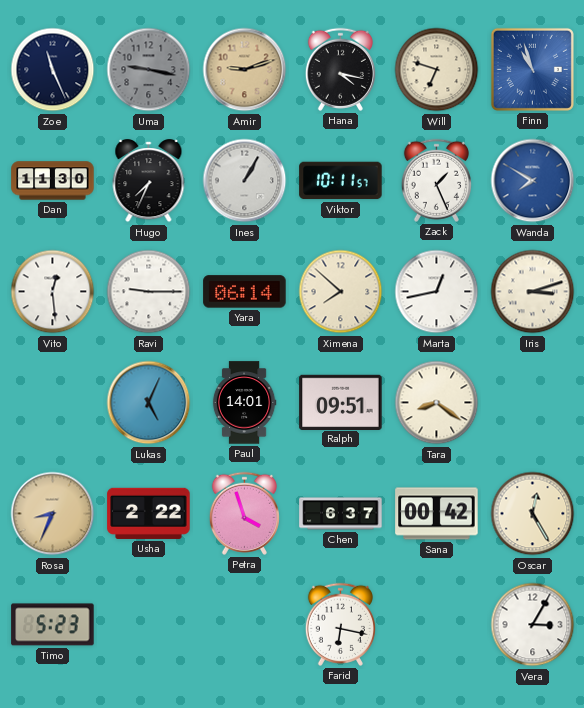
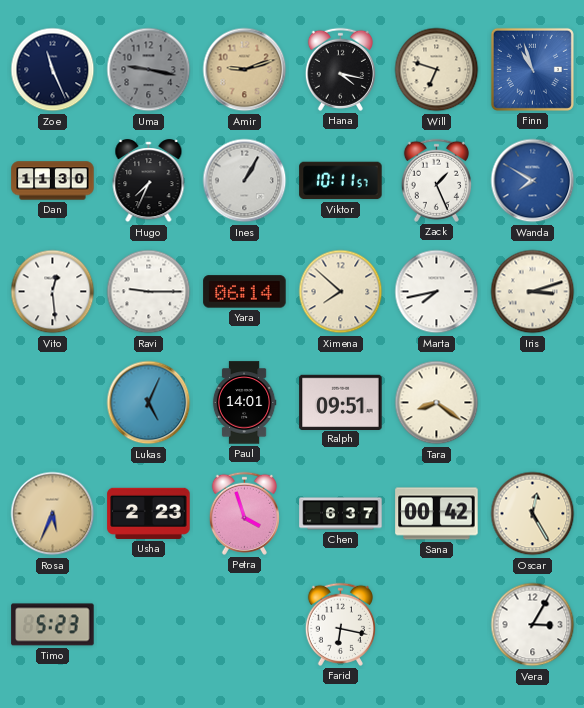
Marta: 12:43 -> 7:43 (437, 292)
Rosa: 8:34 -> 5:34 (53, 514)
Usha: 2:22 -> 2:23 (149, 513)
